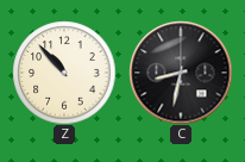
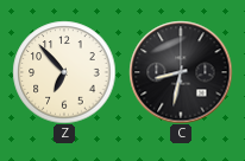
Z: 10:53 -> 6:53 (64, 72)
